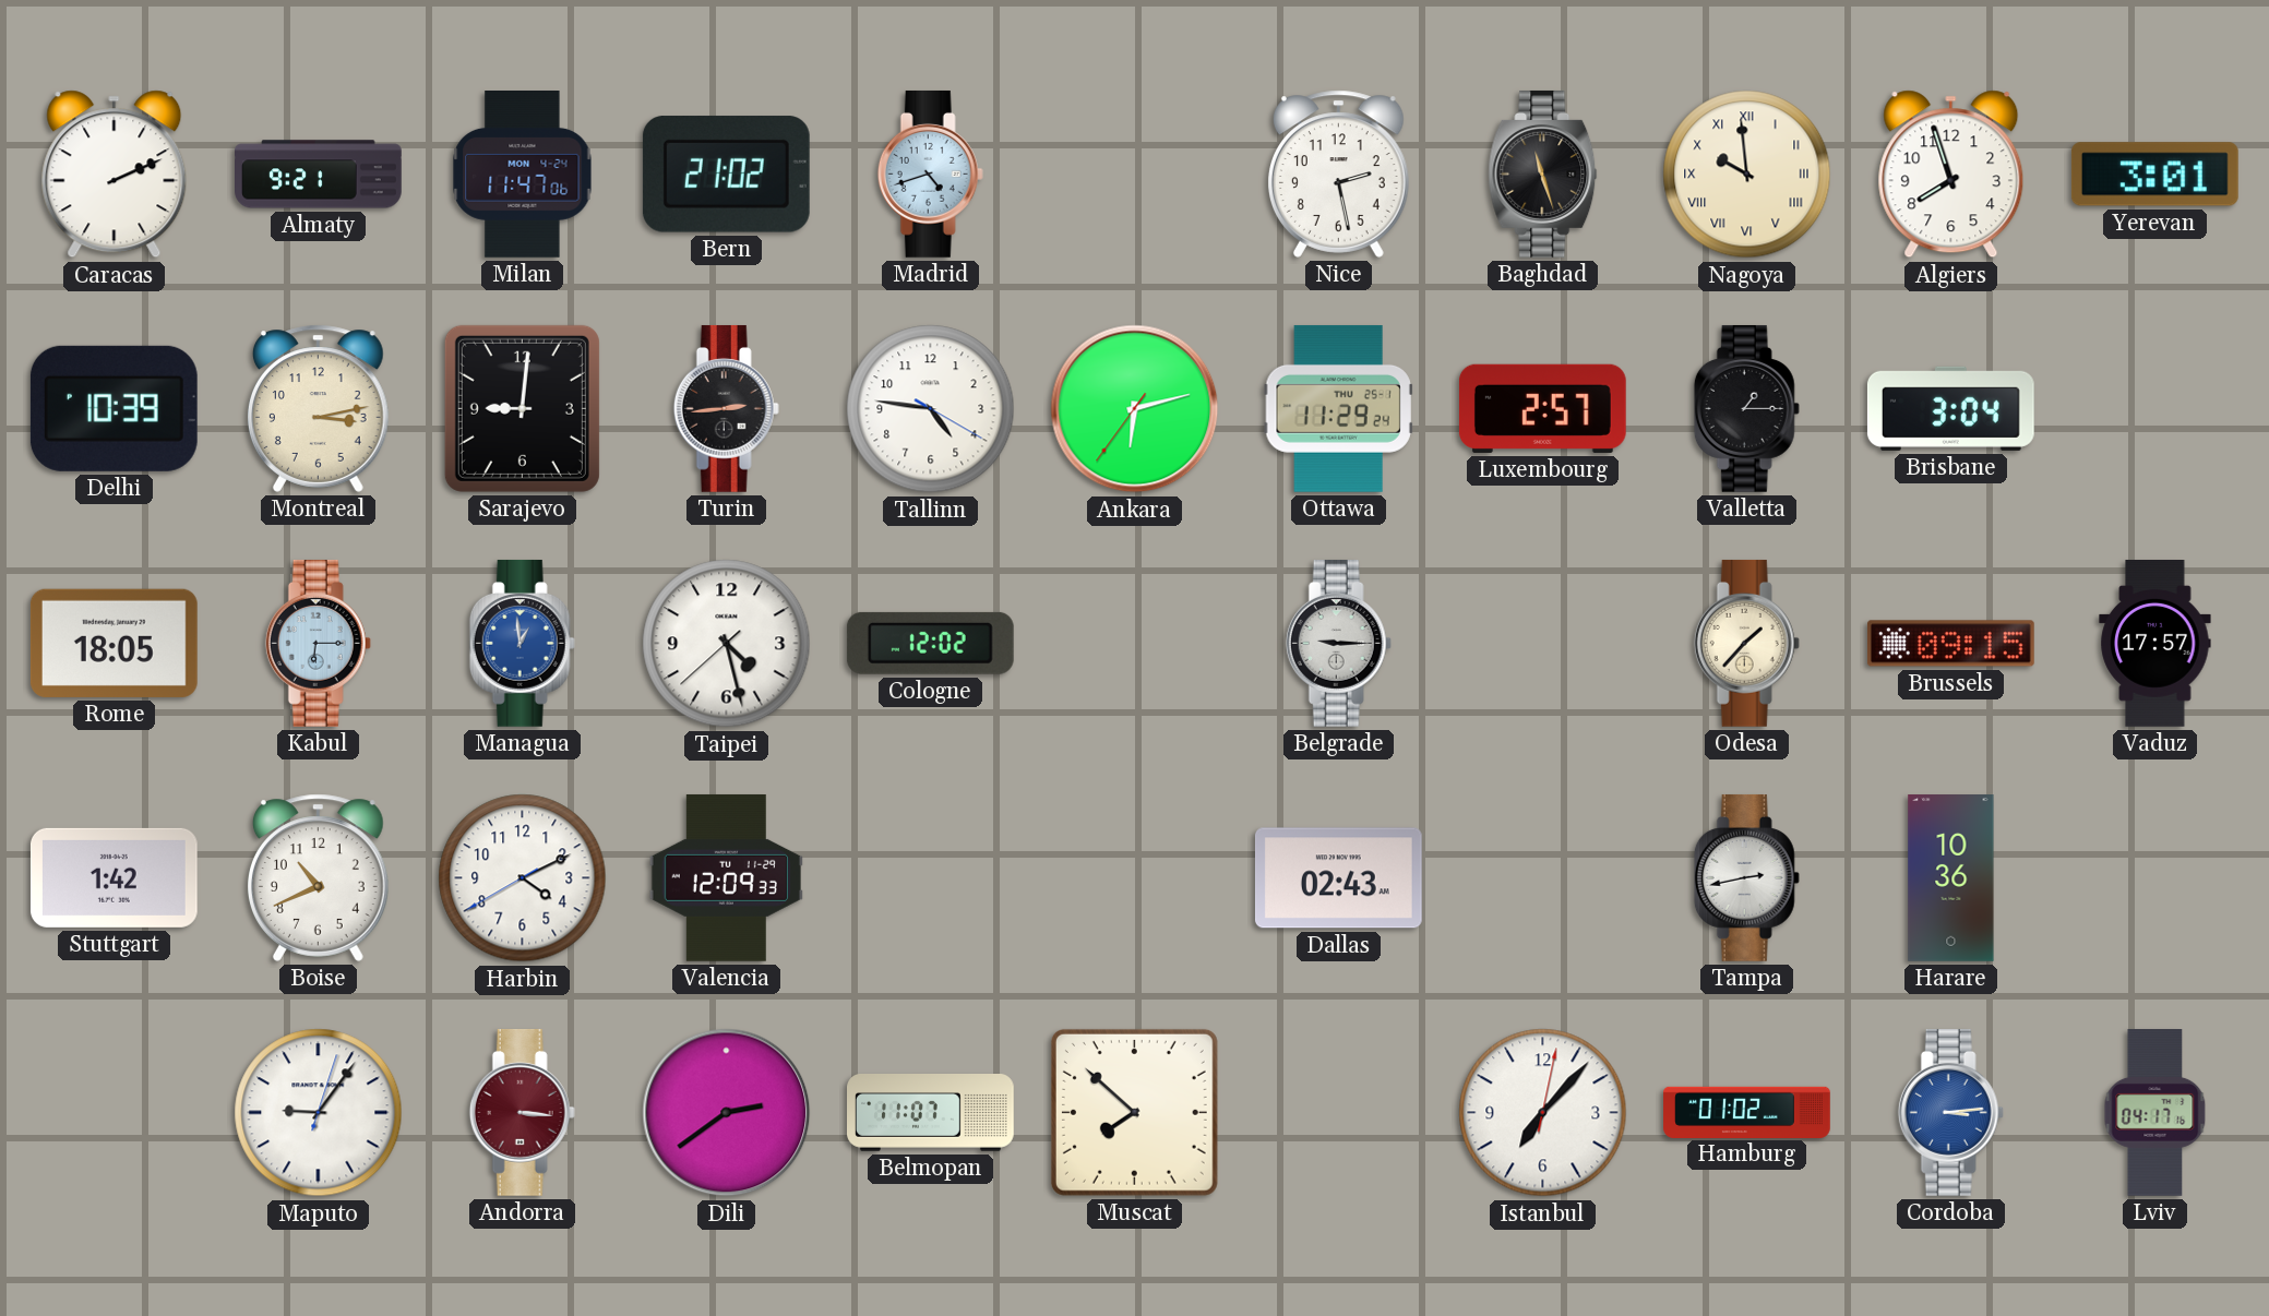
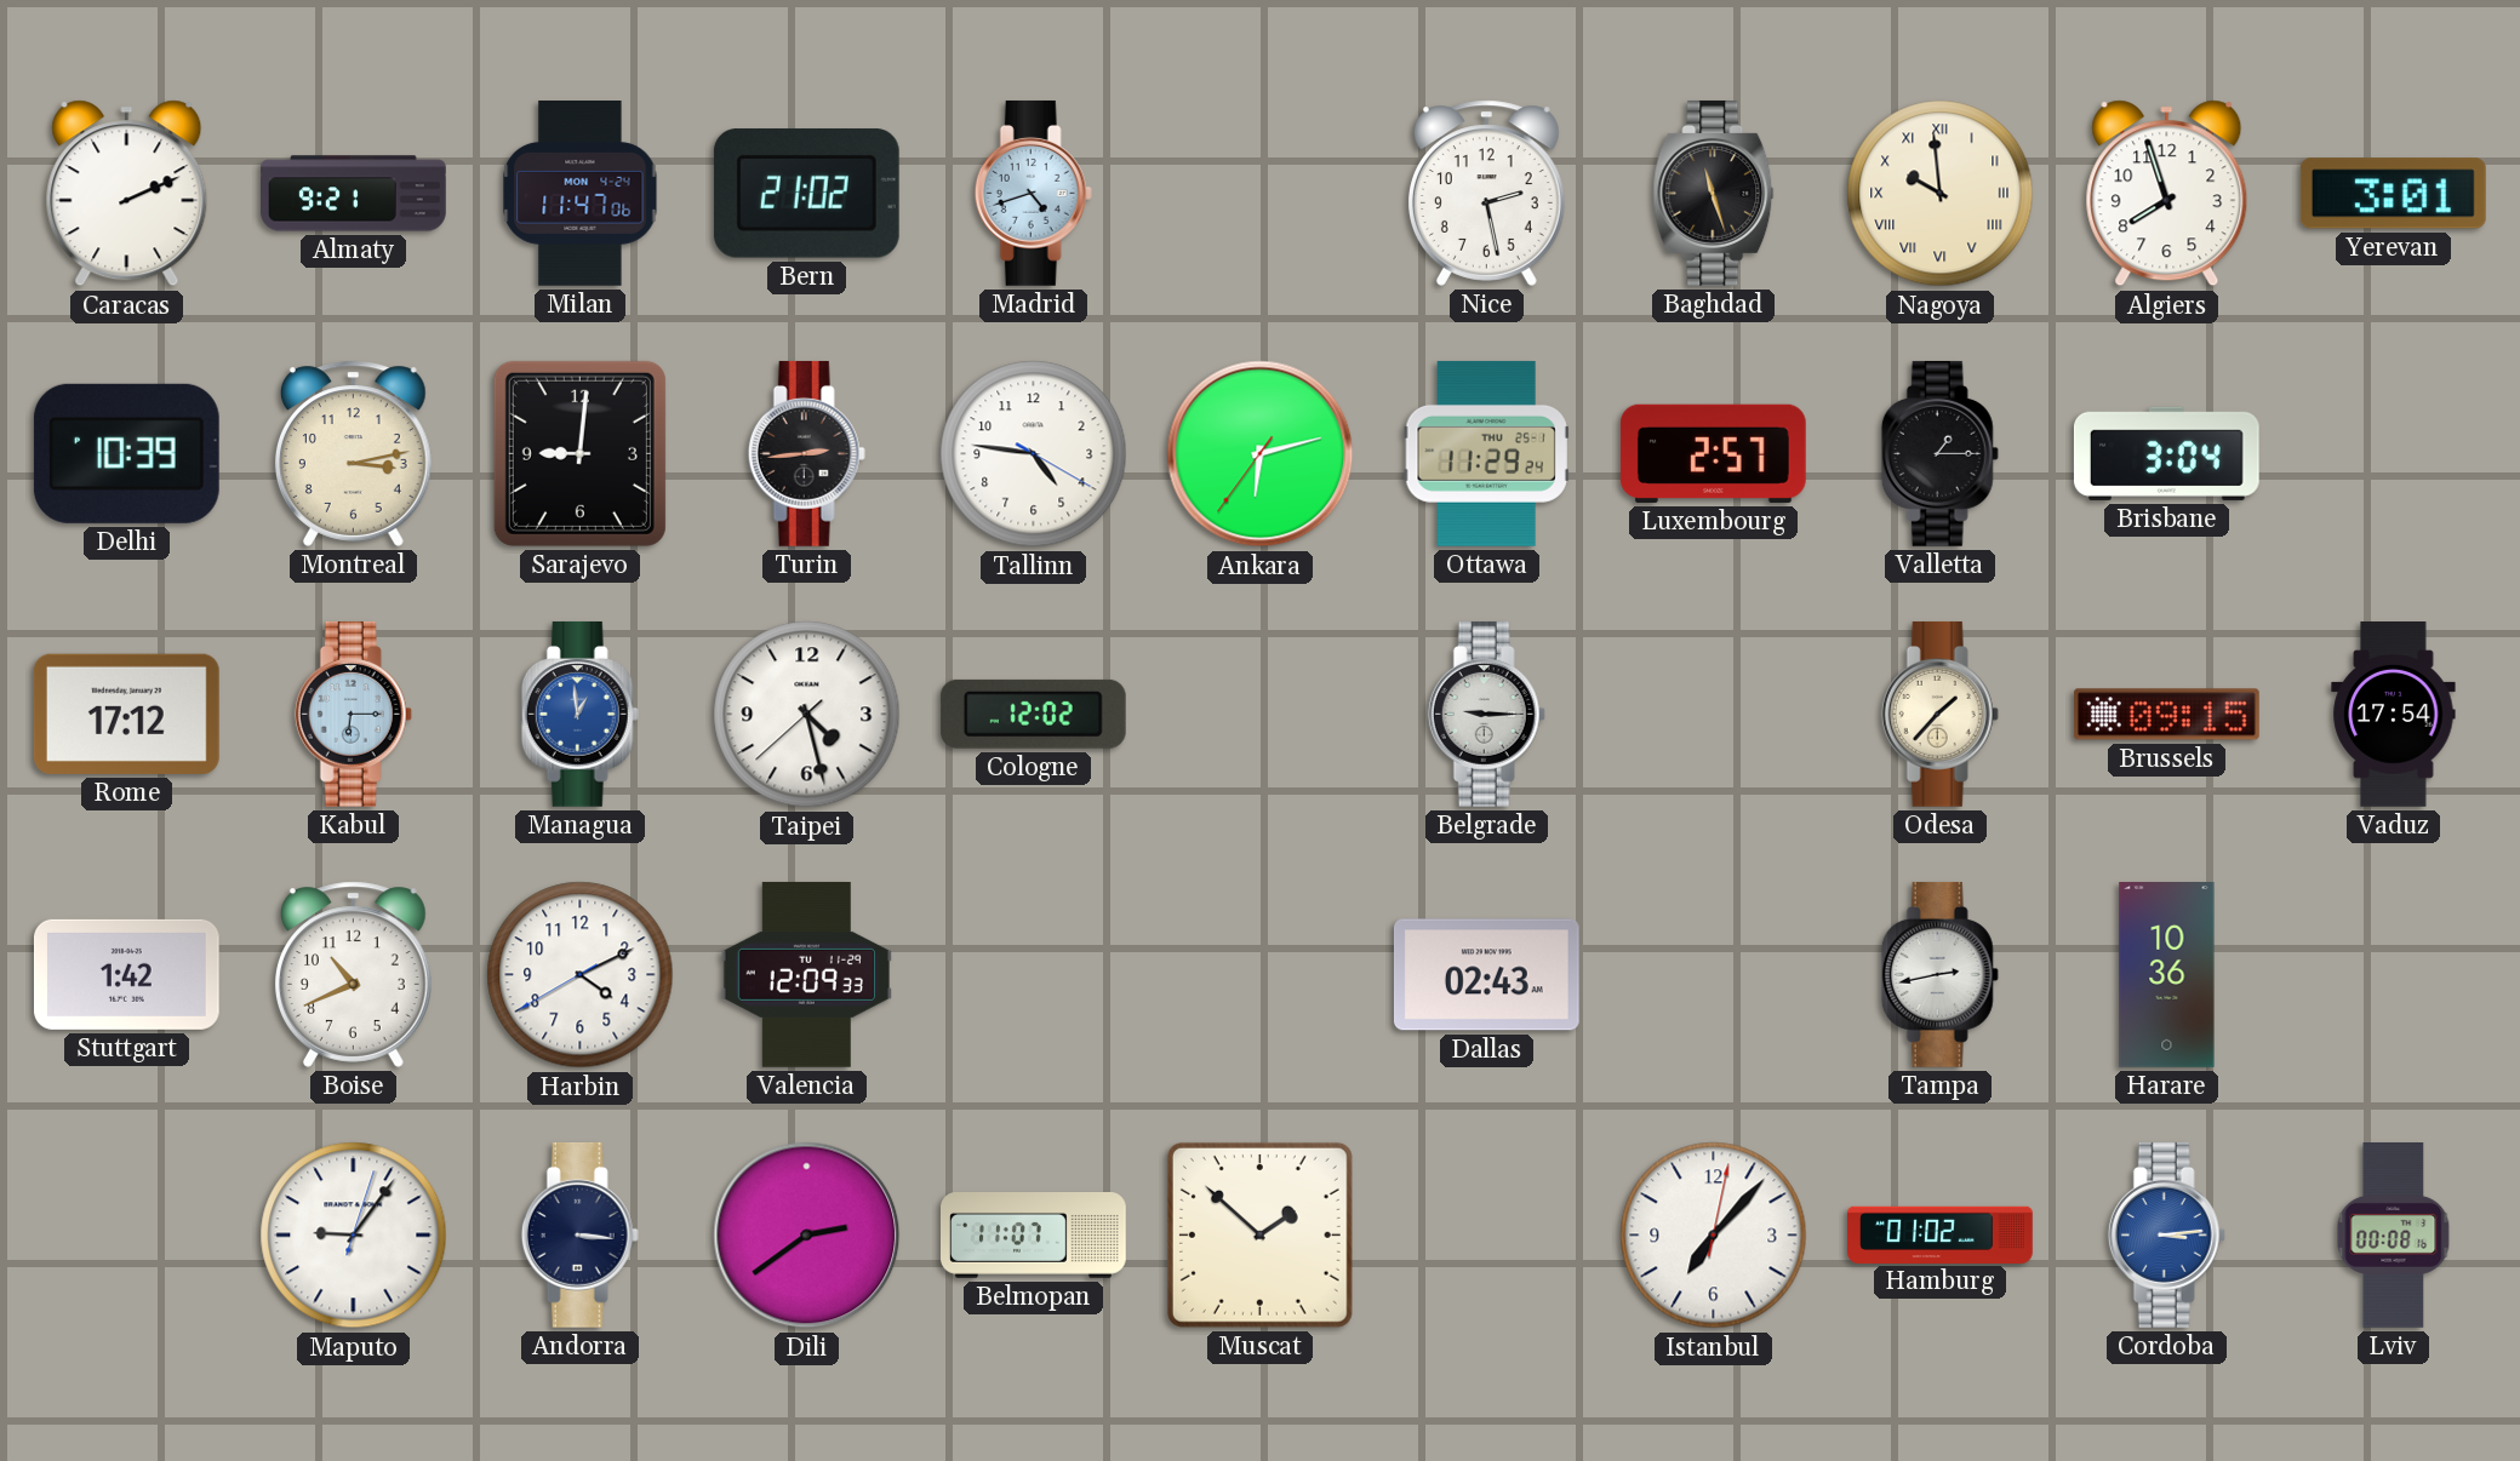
Rome: 18:05 -> 17:12 (126, 714)
Vaduz: 17:57 -> 17:54 (2394, 715)
Andorra dial: burgundy -> navy (579, 1234)
Muscat: 7:52 -> 1:52 (1259, 1234)
Lviv: 04:17 -> 00:08 (2394, 1236)
